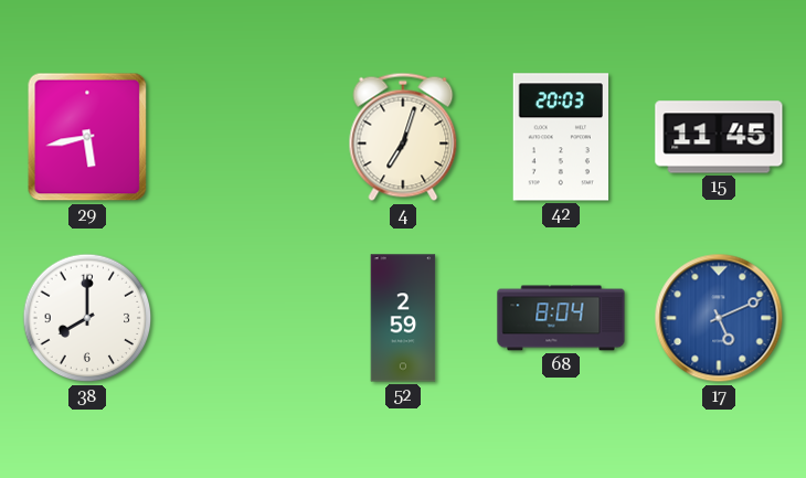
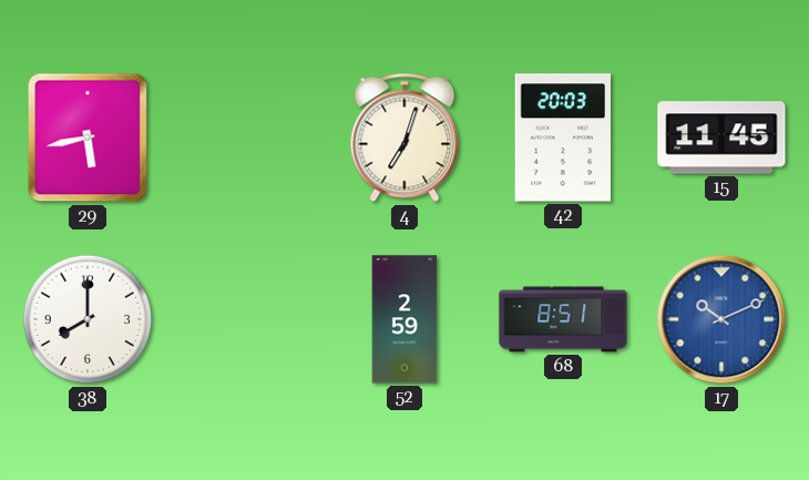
68: 8:04 -> 8:51 (563, 319)
17: 5:11 -> 10:11 (721, 319)
